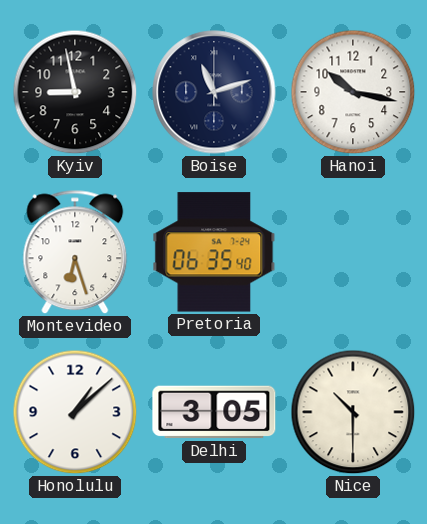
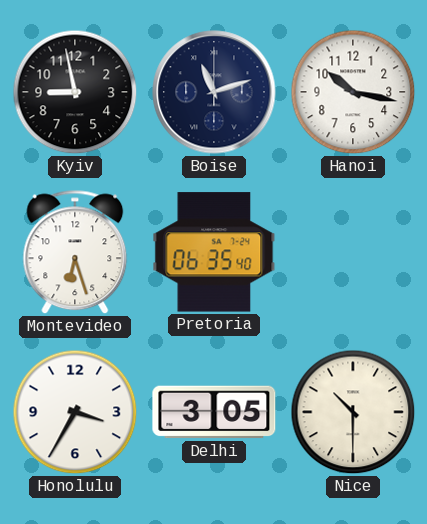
Honolulu: 1:08 -> 3:35 (75, 412)
